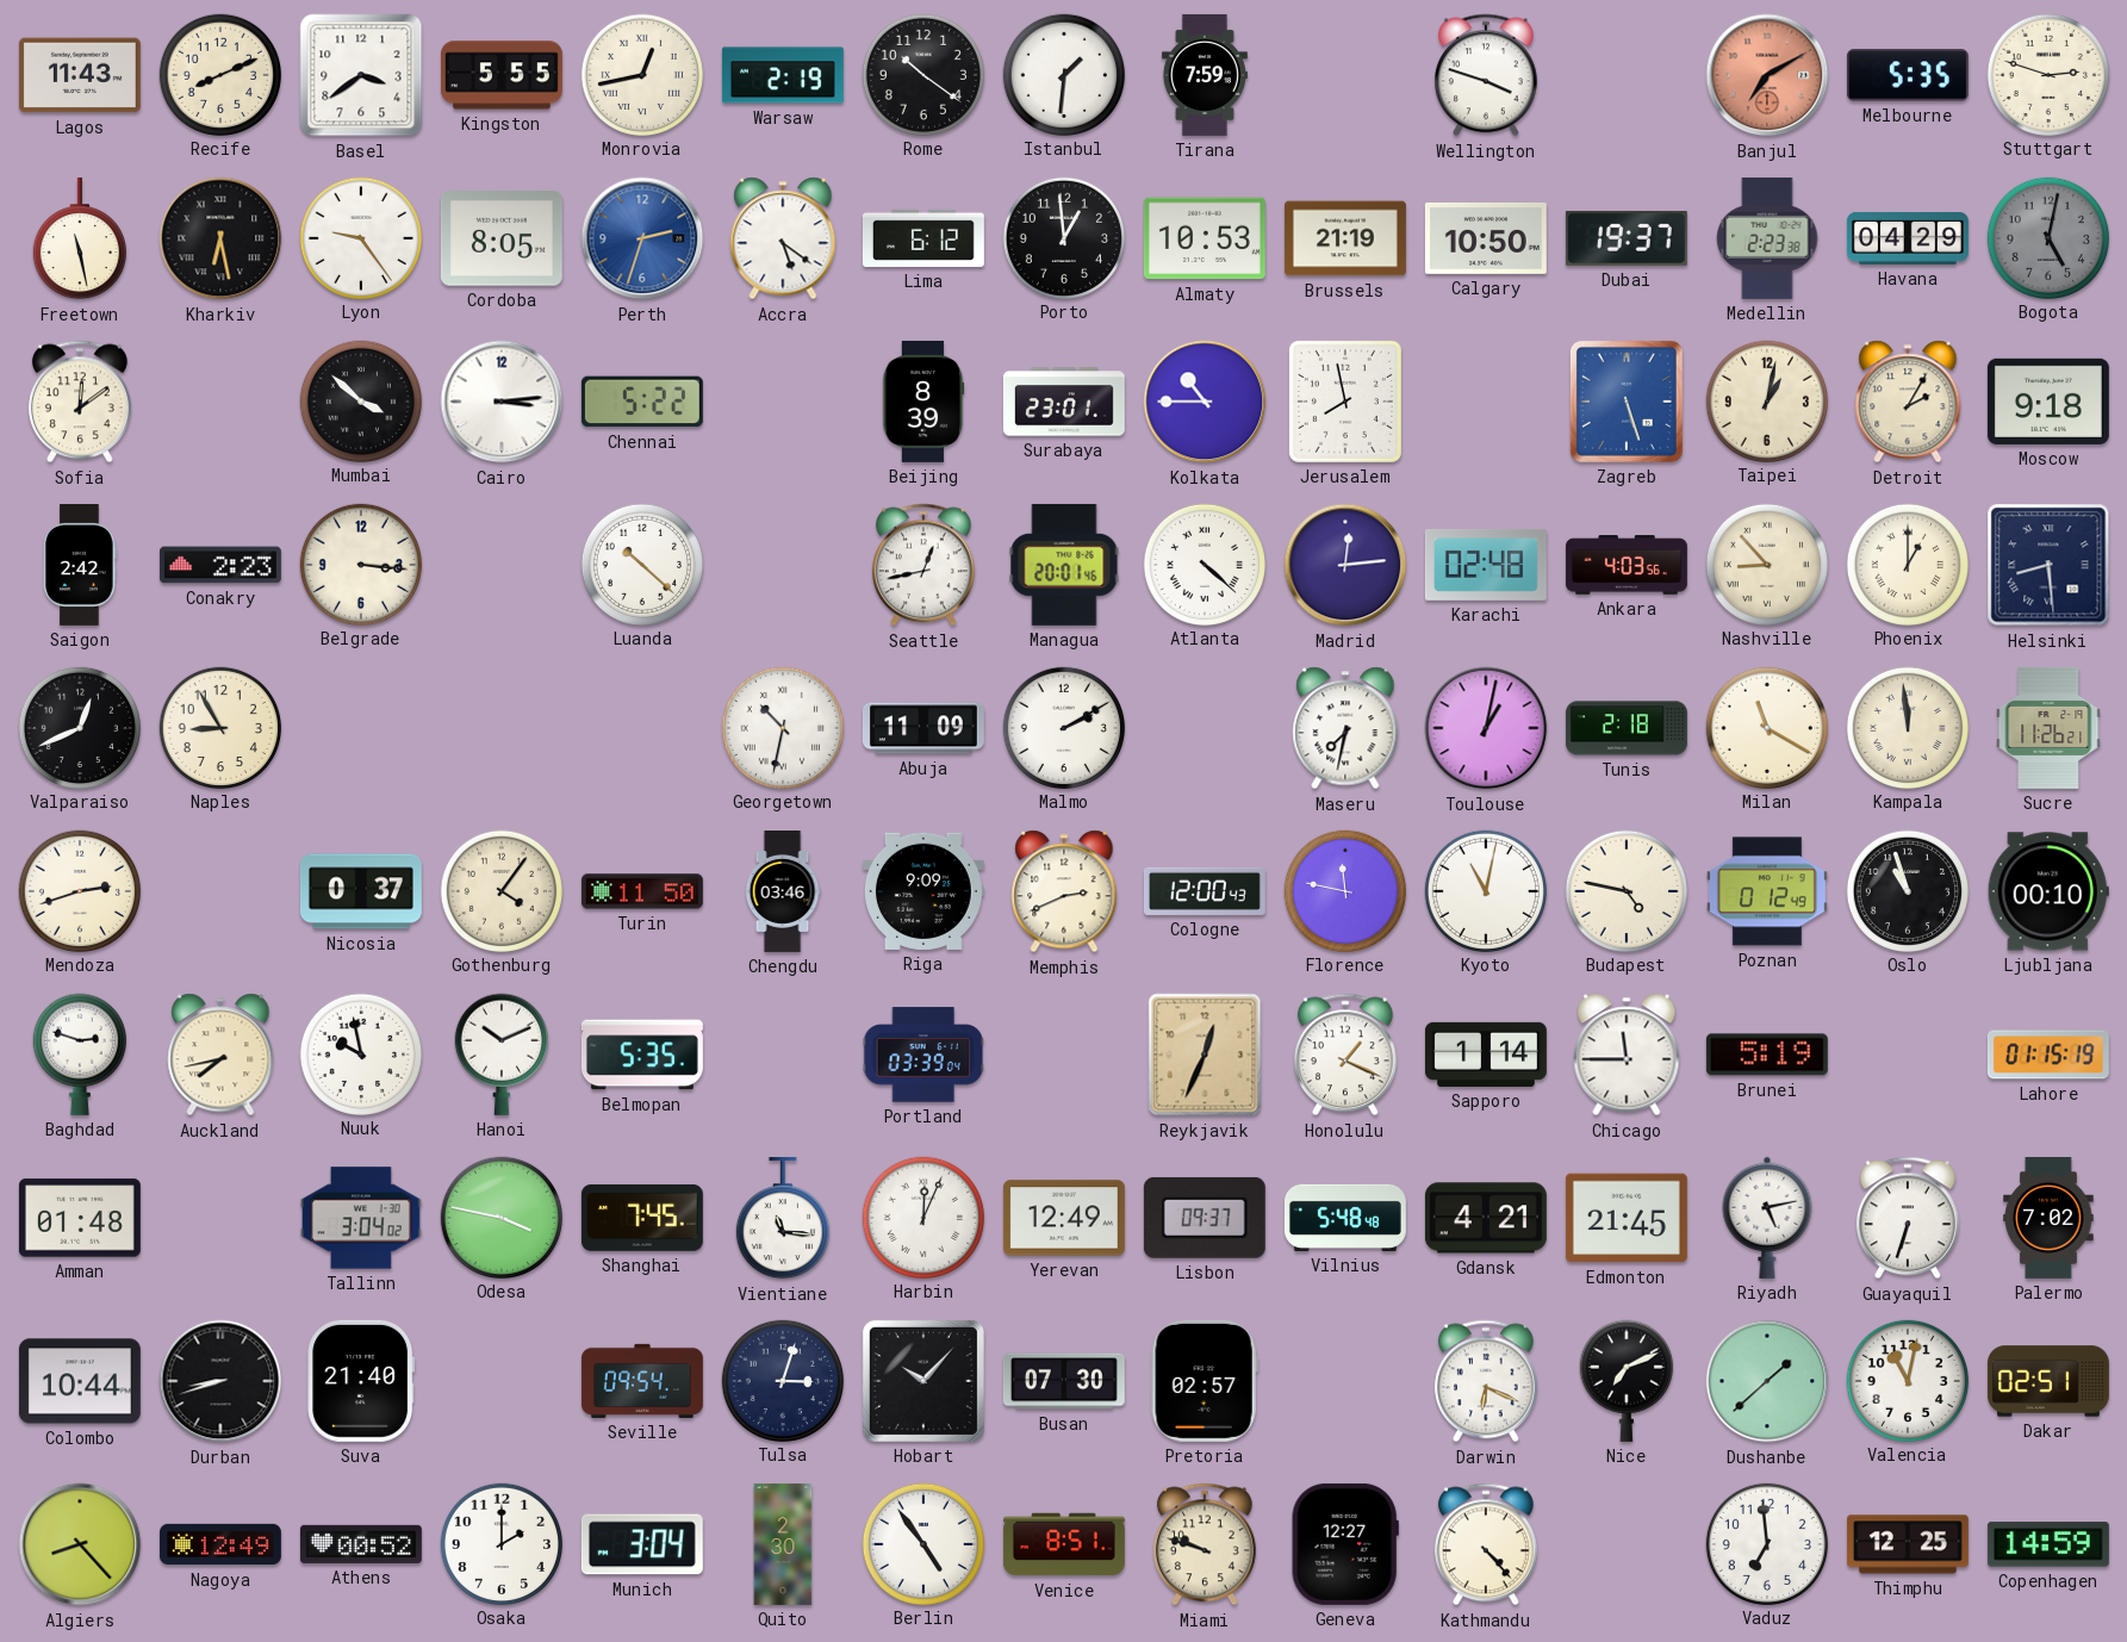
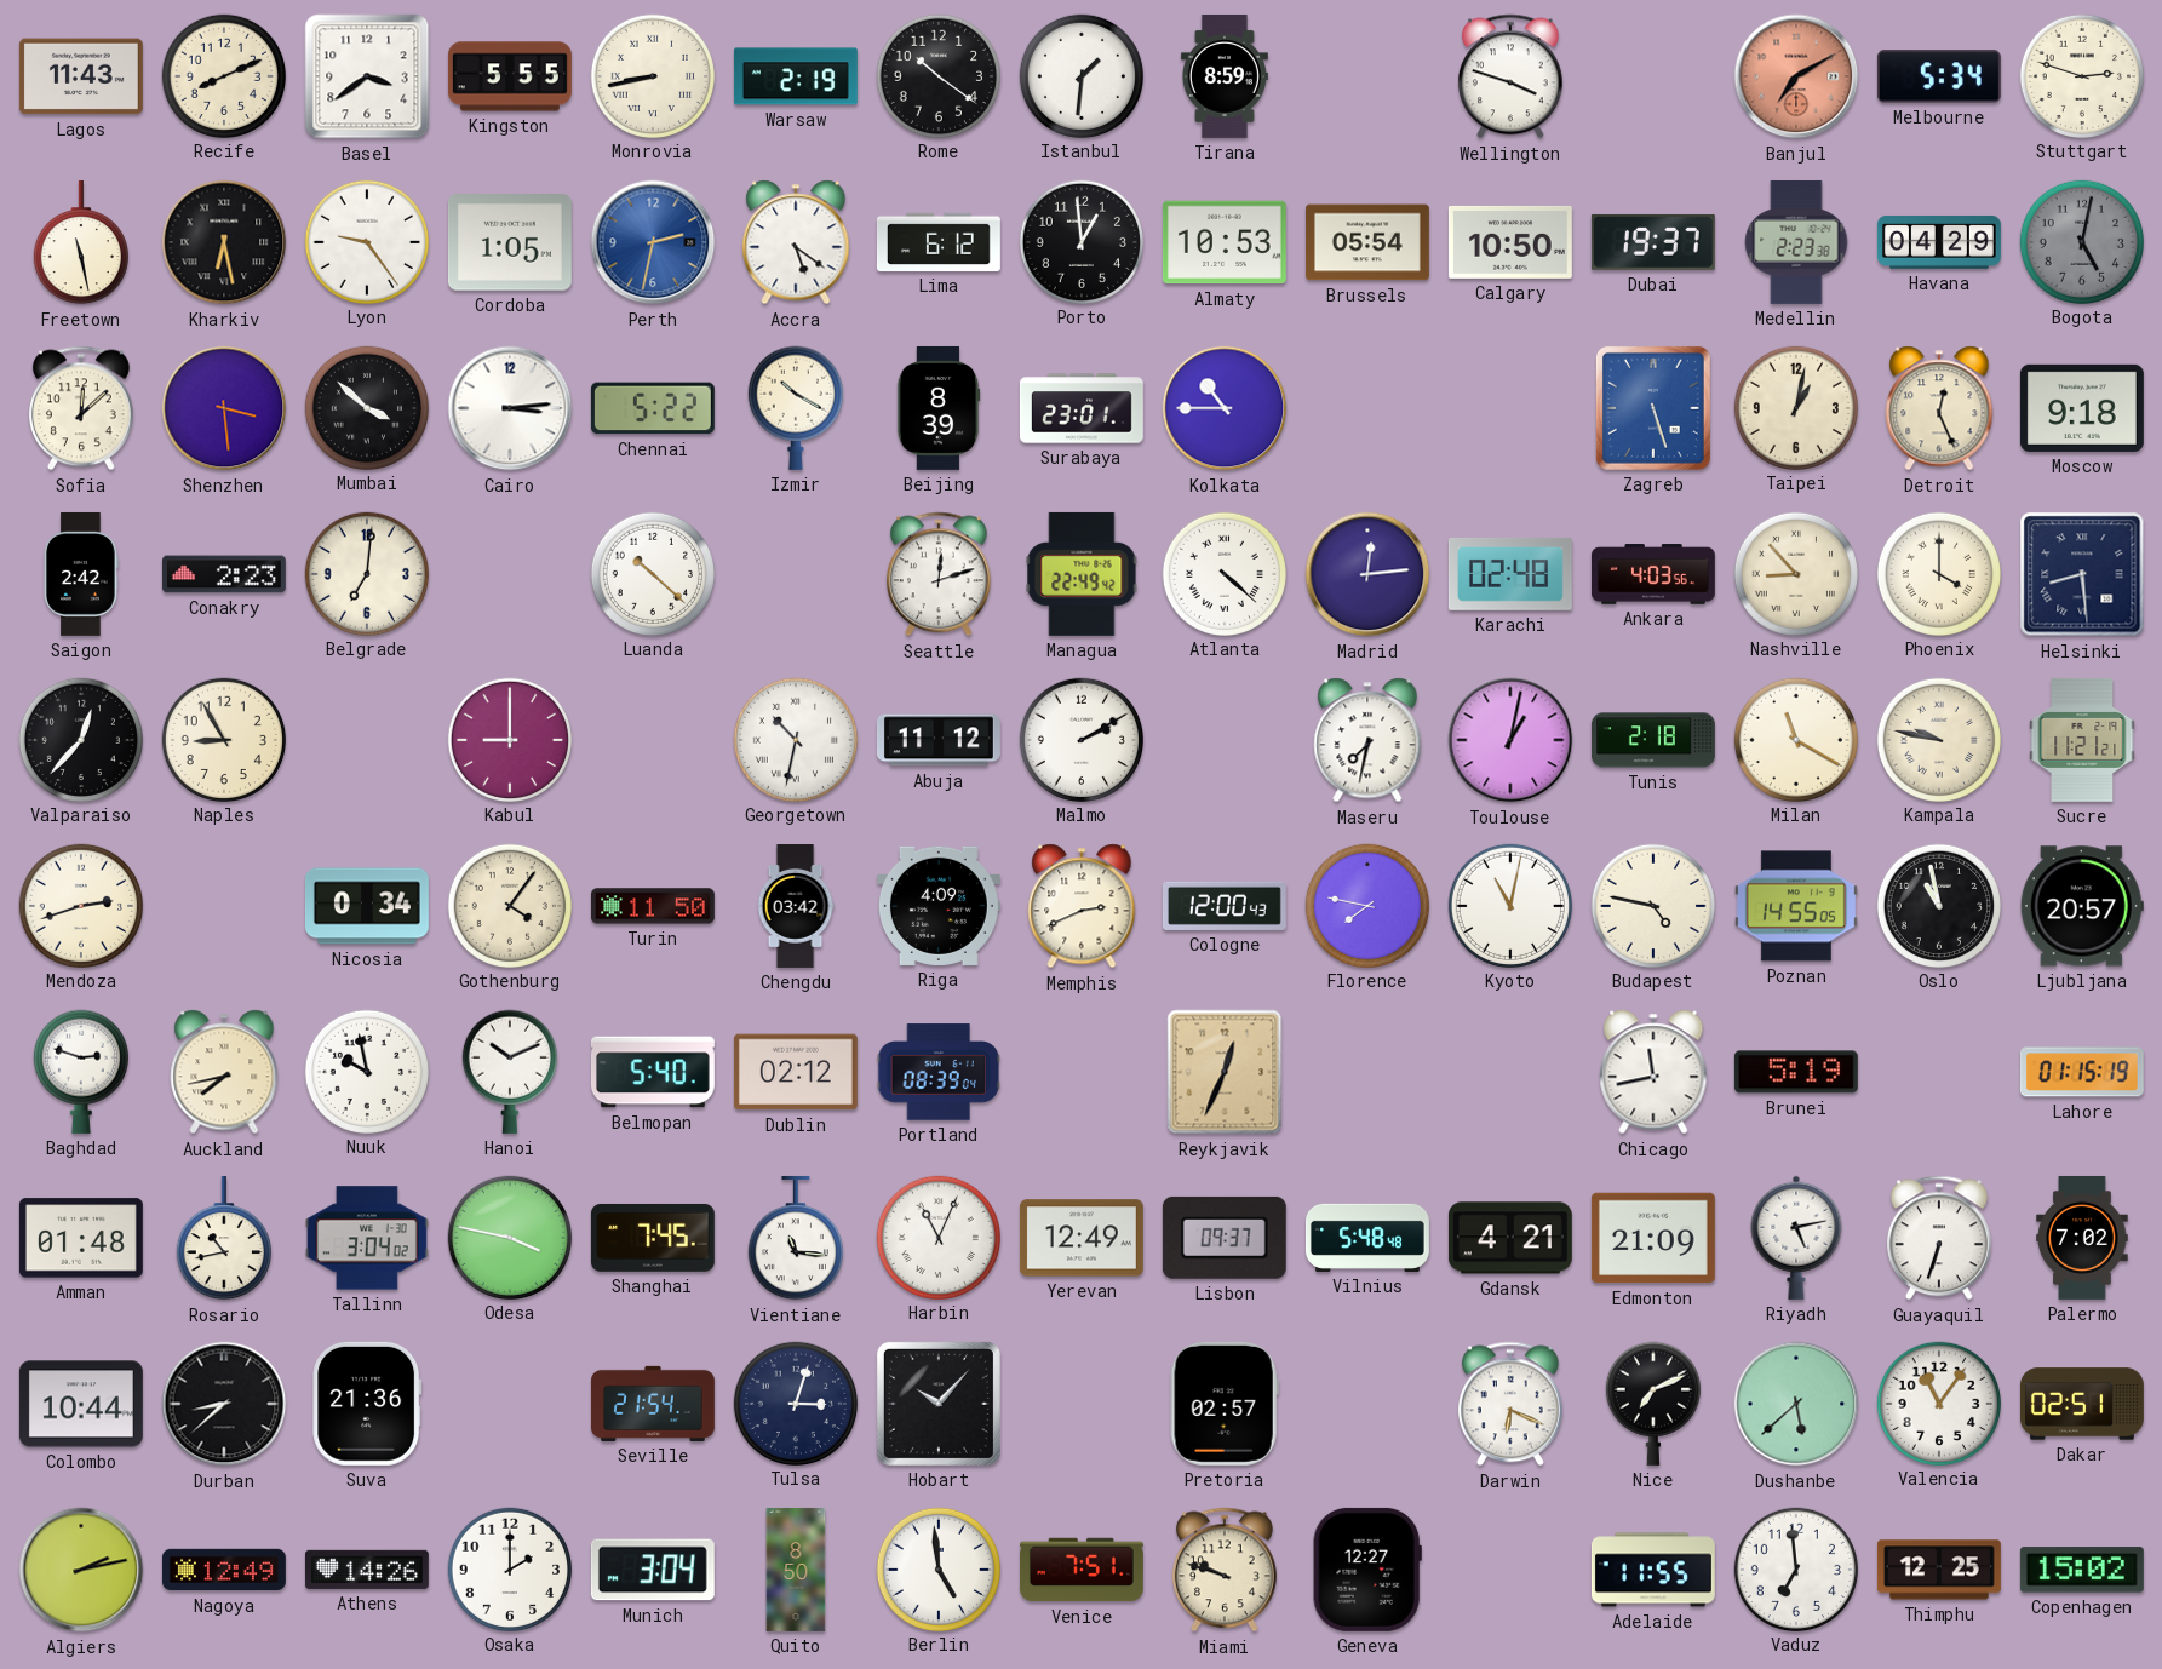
Monrovia: 12:43 -> 8:43 (652, 75)
Tirana: 7:59 -> 8:59 (1225, 76)
Melbourne: 5:35 -> 5:34 (1939, 76)
Cordoba: 8:05 -> 1:05 (510, 242)
Perth: 2:33 -> 2:32 (653, 242)
Brussels: 21:19 -> 05:54 (1367, 242)
Sofia: 12:09 -> 12:08 (81, 408)
Shenzhen: none -> 3:29 (224, 408)
Izmir: none -> 10:20 (796, 408)
Jerusalem: 7:58 -> none (1345, 402)
Detroit: 2:05 -> 12:26 (1939, 408)
Belgrade: 3:16 -> 7:01 (366, 573)
Seattle: 12:43 -> 12:12 (939, 574)
Managua: 20:01 -> 22:49 (1082, 574)
Phoenix: 1:00 -> 4:00 (1938, 573)
Valparaiso: 12:41 -> 12:37 (80, 739)
Kabul: none -> 9:00 (509, 739)
Abuja: 11:09 -> 11:12 (939, 740)
Kampala: 11:59 -> 9:47 (1938, 739)
Sucre: 11:26 -> 11:21 (2082, 740)
Nicosia: 0:37 -> 0:34 (367, 906)
Chengdu: 03:46 -> 03:42 (796, 907)
Riga: 9:09 -> 4:09 (939, 906)
Florence: 11:47 -> 7:47 (1366, 905)
Poznan: 0:12 -> 14:55 (1796, 906)
Oslo: 10:57 -> 10:58 (1938, 905)
Ljubljana: 00:10 -> 20:57 (2082, 906)
Belmopan: 5:35 -> 5:40 (653, 1072)
Dublin: none -> 02:12 (796, 1072)
Portland: 03:39 -> 08:39 (939, 1072)
Honolulu: 1:19 -> none (1345, 1055)
Sapporo: 1:14 -> none (1486, 1055)
Chicago: 11:45 -> 11:43 (1653, 1072)
Rosario: none -> 10:43 (224, 1238)
Harbin: 12:04 -> 11:04 (937, 1237)
Edmonton: 21:45 -> 21:09 (1653, 1238)
Durban: 8:42 -> 8:38 (224, 1404)
Suva: 21:40 -> 21:36 (367, 1404)
Seville: 09:54 -> 21:54 (653, 1404)
Busan: 07:30 -> none (1064, 1381)
Dushanbe: 1:38 -> 5:38 (1796, 1404)
Valencia: 11:02 -> 11:06 (1938, 1403)
Algiers: 8:23 -> 2:13 (81, 1570)
Athens: 00:52 -> 14:26 (367, 1570)
Quito: 2:30 -> 8:50 (796, 1570)
Berlin: 4:54 -> 4:59 (937, 1568)
Venice: 8:51 -> 7:51 (1082, 1570)
Kathmandu: 4:23 -> none (1486, 1544)
Adelaide: none -> 11:55 (1653, 1570)
Copenhagen: 14:59 -> 15:02 (2082, 1570)
